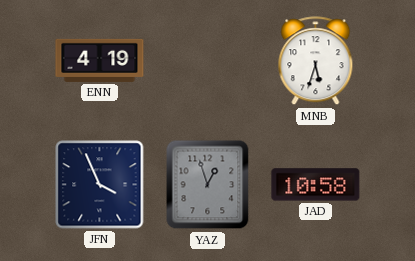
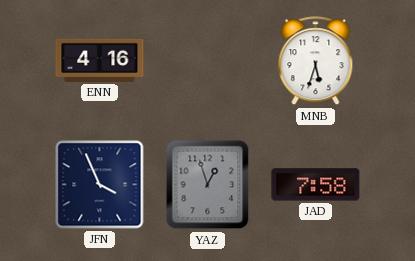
ENN: 4:19 -> 4:16 (100, 60)
JAD: 10:58 -> 7:58 (316, 185)
